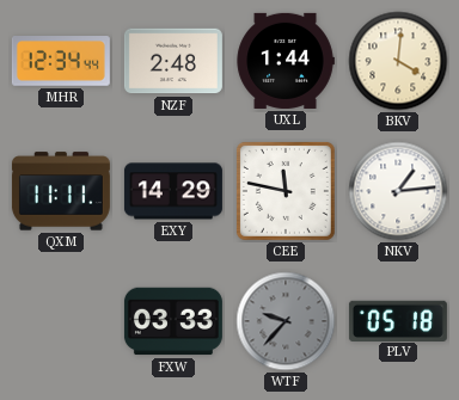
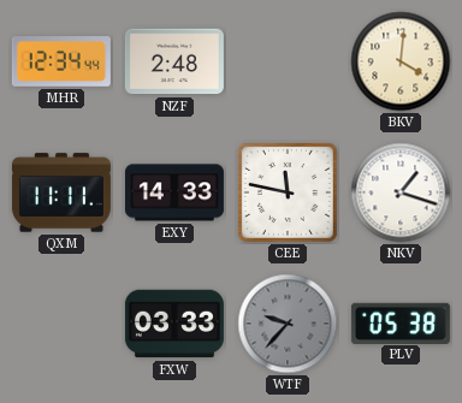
UXL: 1:44 -> none (286, 61)
EXY: 14:29 -> 14:33 (174, 192)
NKV: 1:14 -> 1:18 (401, 192)
PLV: 05:18 -> 05:38 (401, 322)
